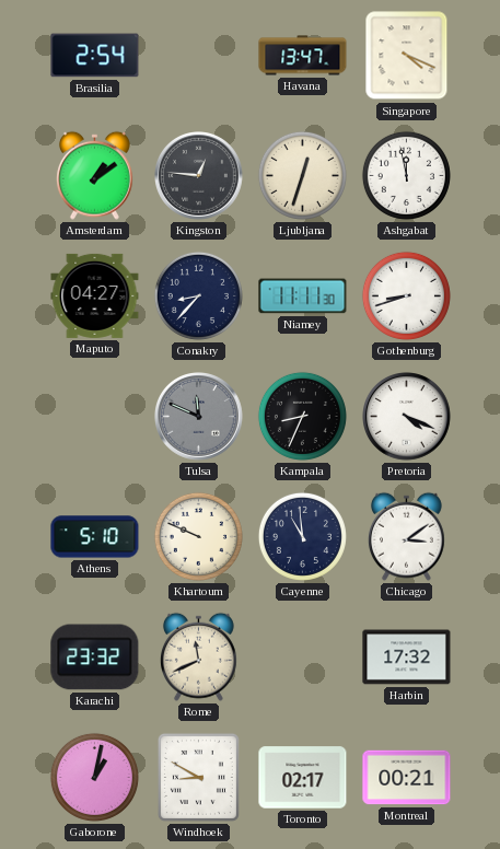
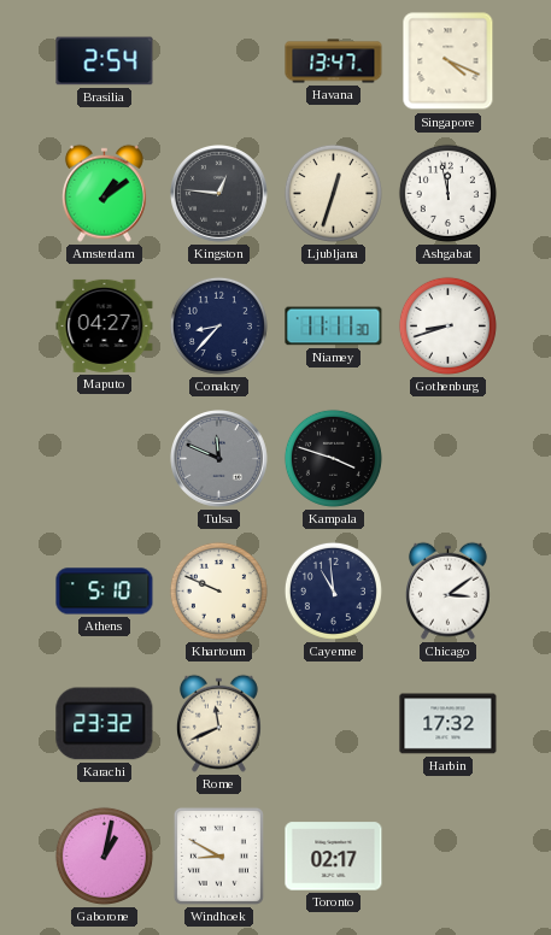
Kampala: 8:34 -> 3:48 (333, 458)
Pretoria: 4:19 -> none (407, 417)
Montreal: 00:21 -> none (407, 778)
